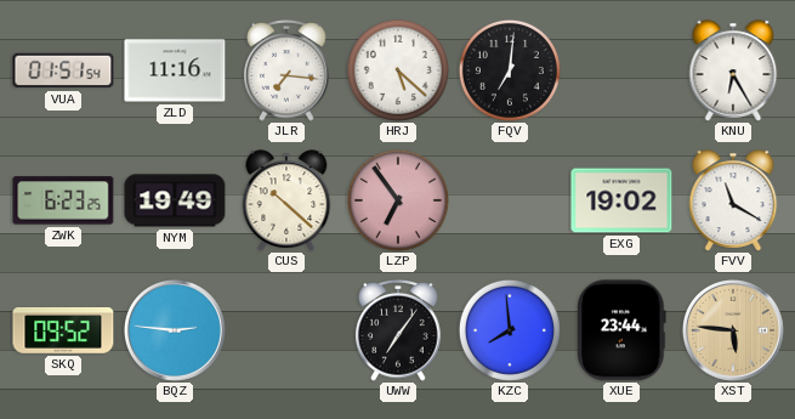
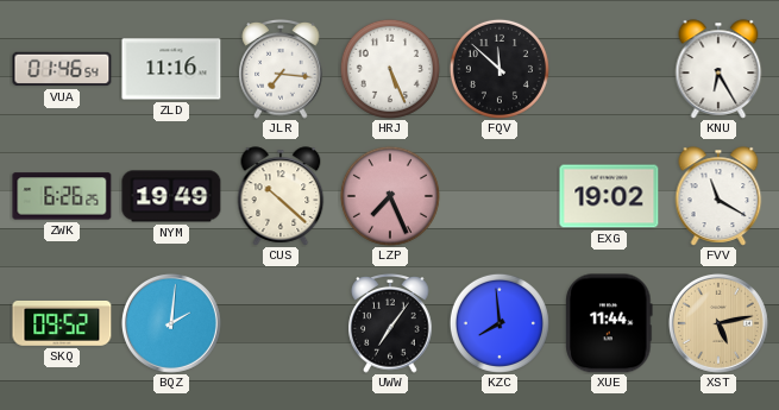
VUA: 01:51 -> 01:46 (62, 69)
HRJ: 5:22 -> 5:26 (390, 69)
FQV: 7:01 -> 11:52 (500, 69)
ZWK: 6:23 -> 6:26 (62, 196)
LZP: 6:54 -> 7:26 (390, 196)
BQZ: 2:46 -> 2:01 (171, 323)
XUE: 23:44 -> 11:44 (609, 323)
XST: 5:46 -> 5:13 (718, 323)
